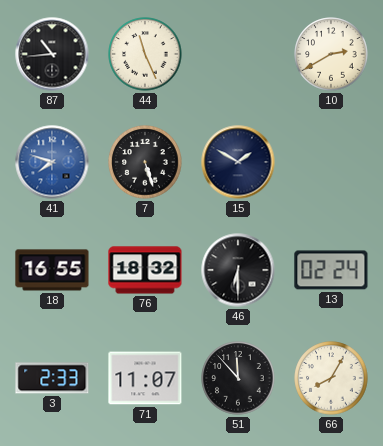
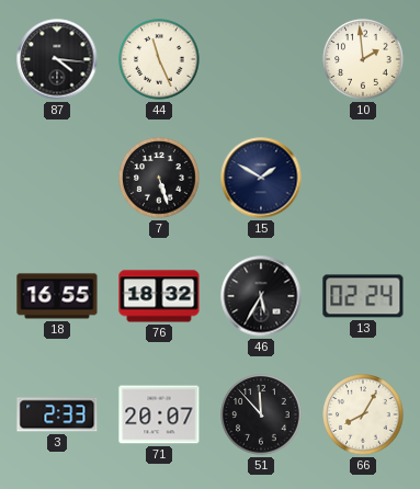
87: 10:44 -> 4:16 (57, 59)
10: 2:40 -> 1:59 (363, 59)
41: 7:48 -> none (52, 162)
46: 6:30 -> 5:35 (261, 296)
71: 11:07 -> 20:07 (159, 414)
